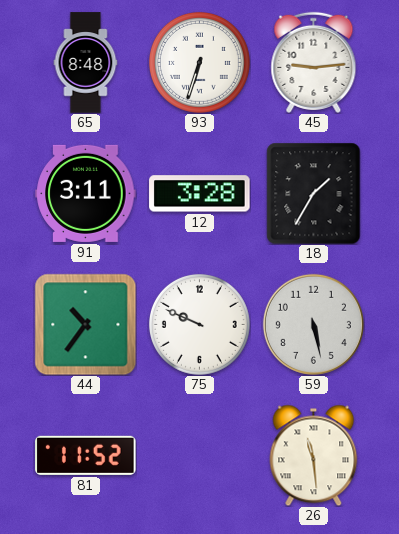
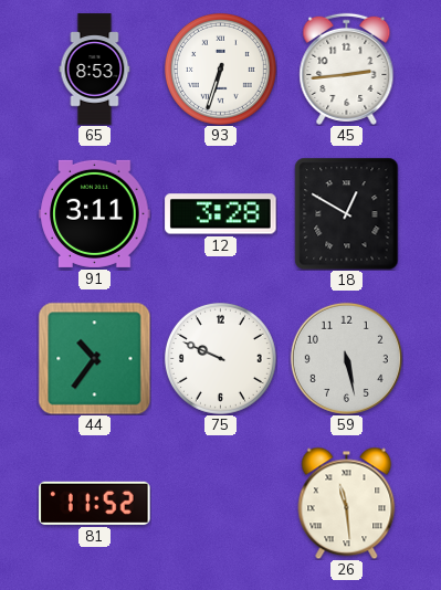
65: 8:48 -> 8:53 (95, 70)
45: 9:14 -> 2:44 (347, 69)
18: 1:35 -> 12:50 (347, 213)
